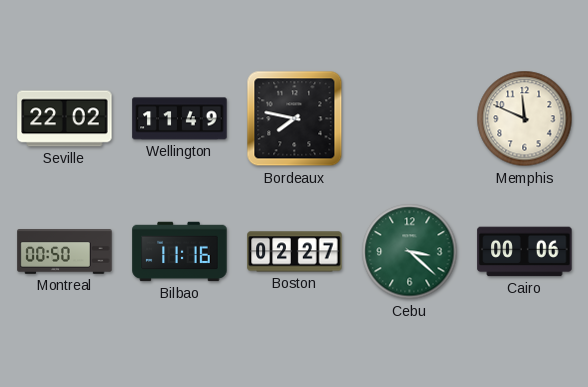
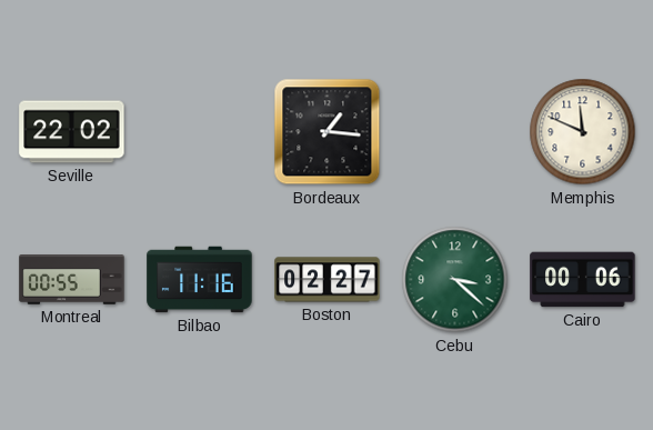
Wellington: 11:49 -> none (180, 119)
Bordeaux: 7:47 -> 1:16 (328, 132)
Montreal: 00:50 -> 00:55 (72, 280)
